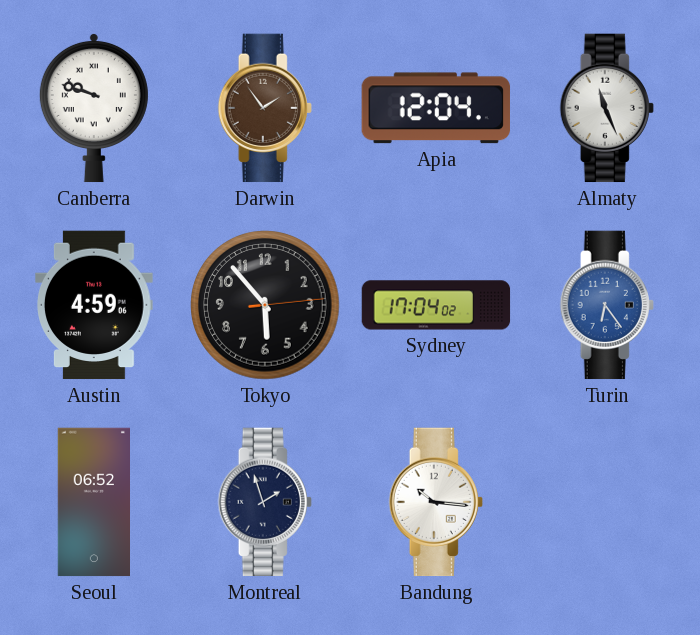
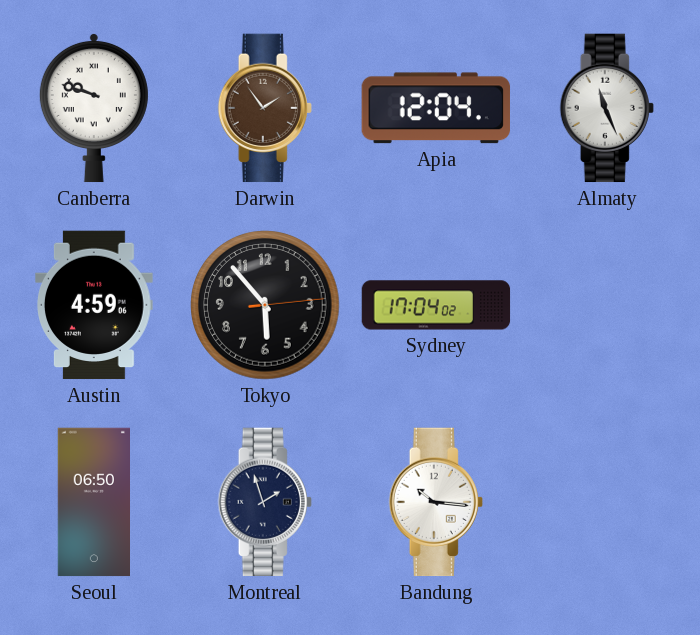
Turin: 6:24 -> none (607, 305)
Seoul: 06:52 -> 06:50 (93, 502)
